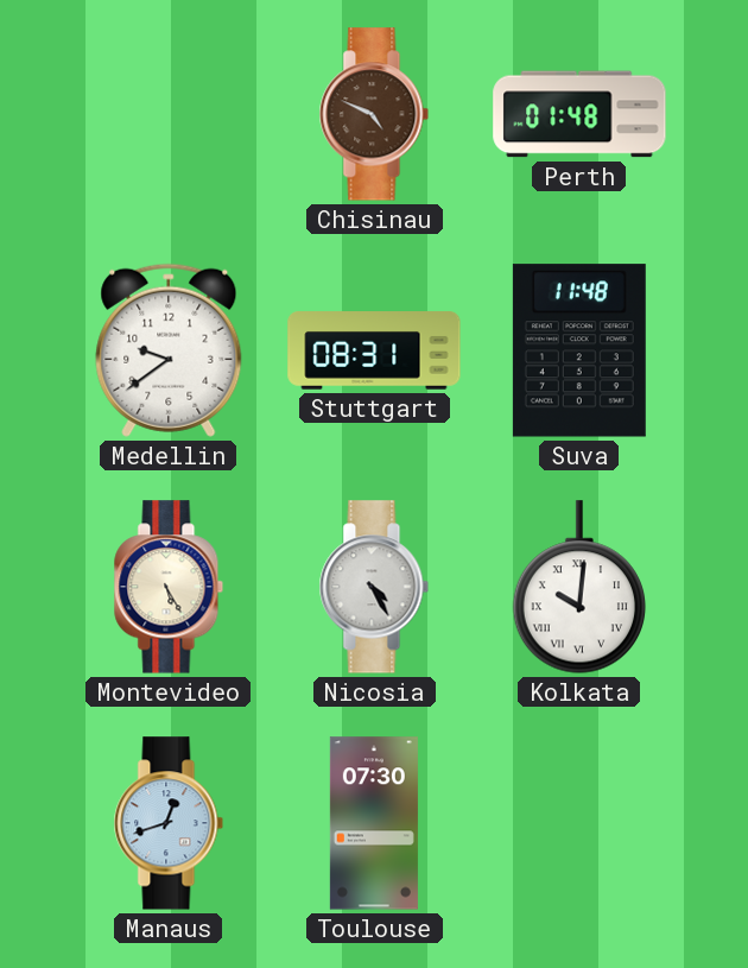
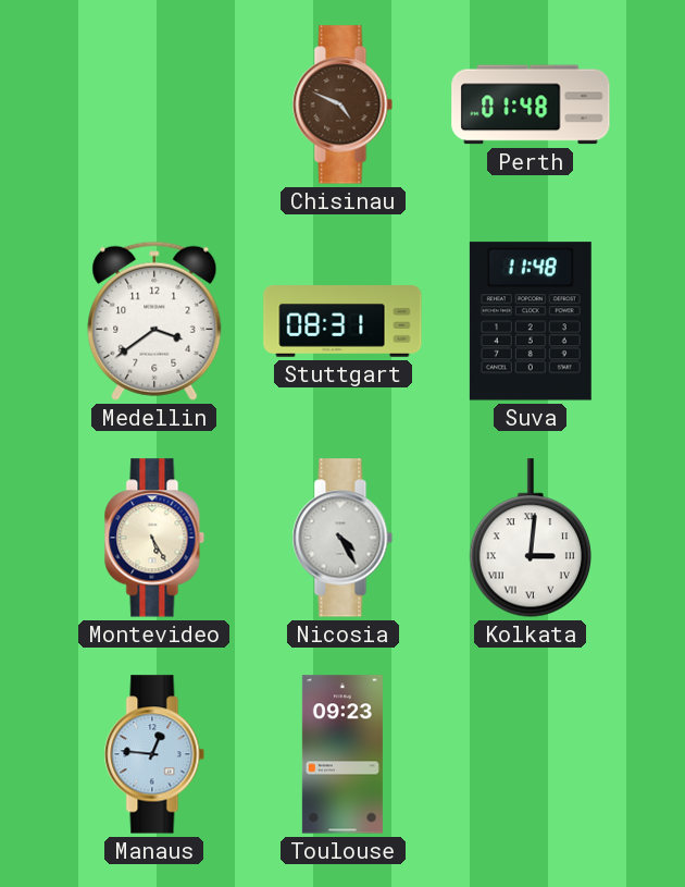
Medellin: 9:39 -> 3:39 (154, 321)
Kolkata: 10:01 -> 3:01 (530, 538)
Manaus: 12:42 -> 12:46 (154, 754)
Toulouse: 07:30 -> 09:23 (342, 754)
